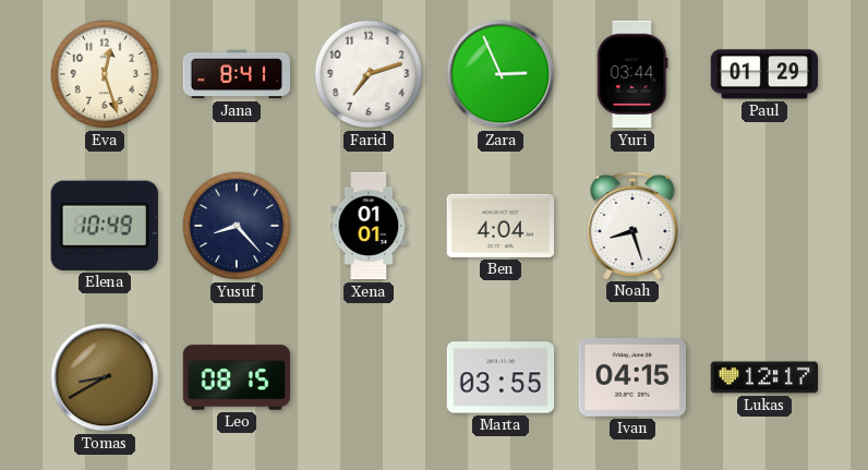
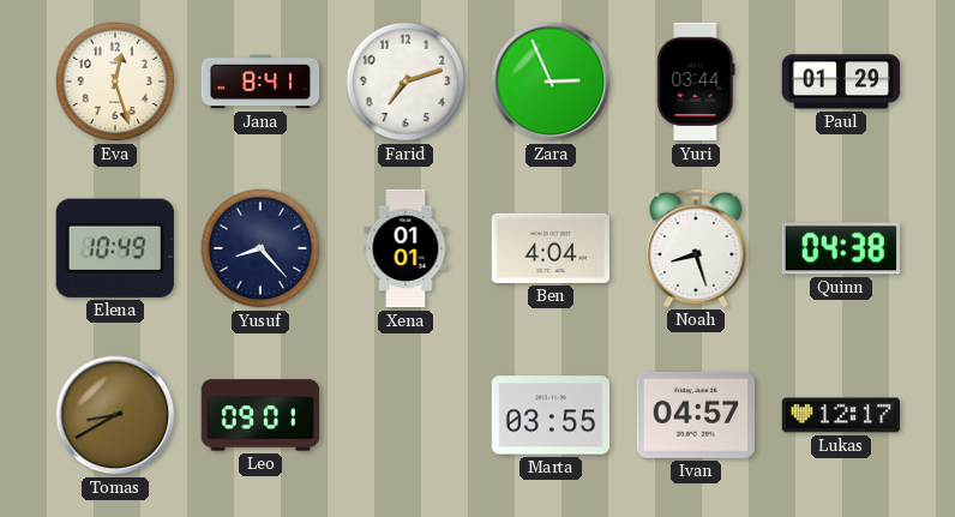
Quinn: none -> 04:38 (840, 248)
Leo: 08:15 -> 09:01 (260, 415)
Ivan: 04:15 -> 04:57 (695, 416)
